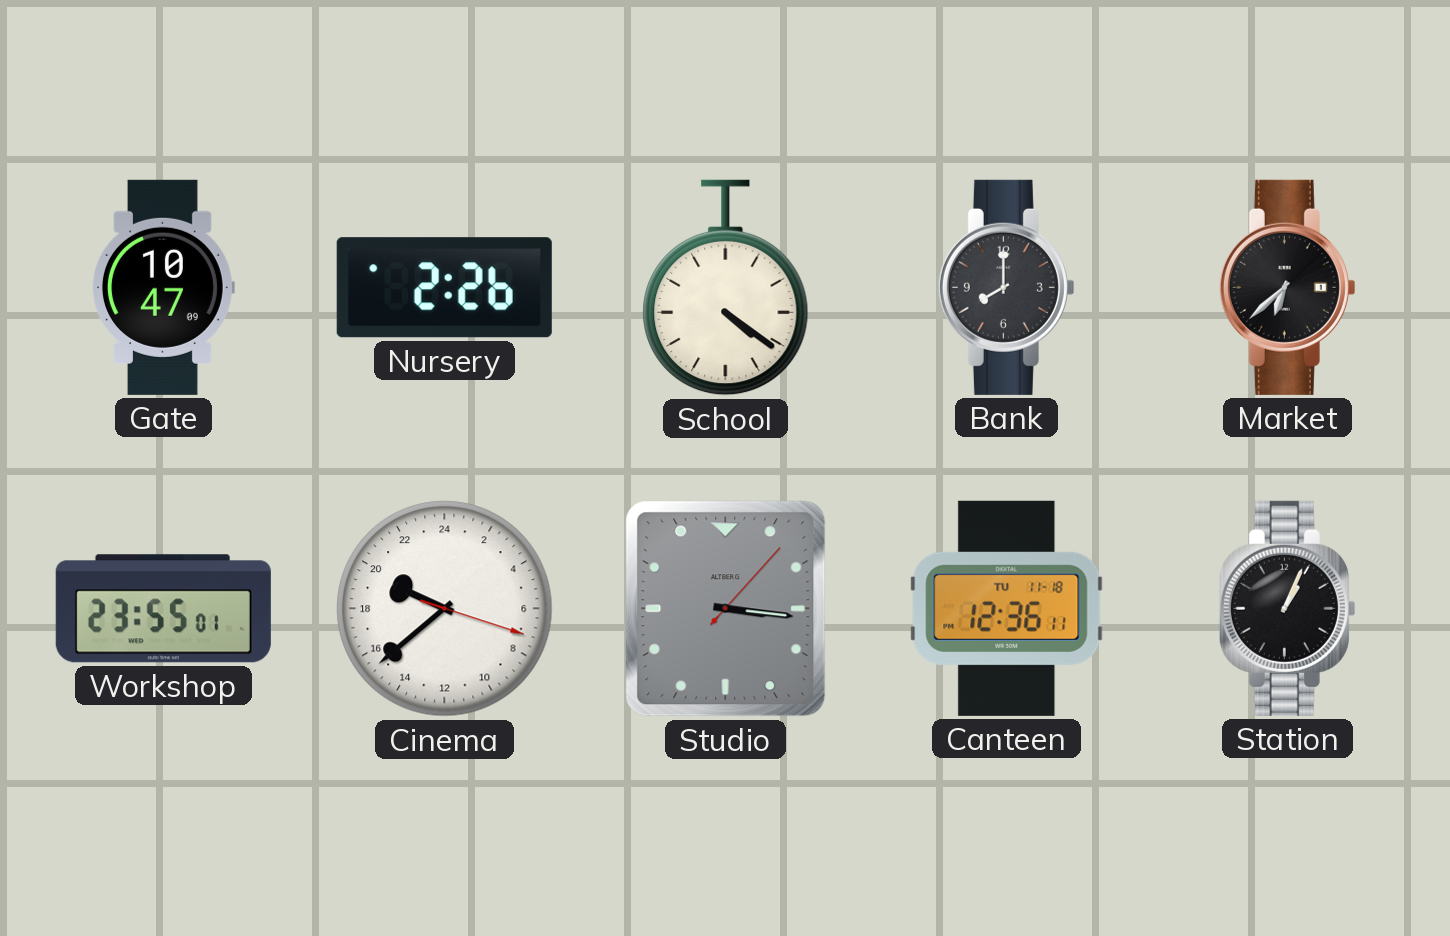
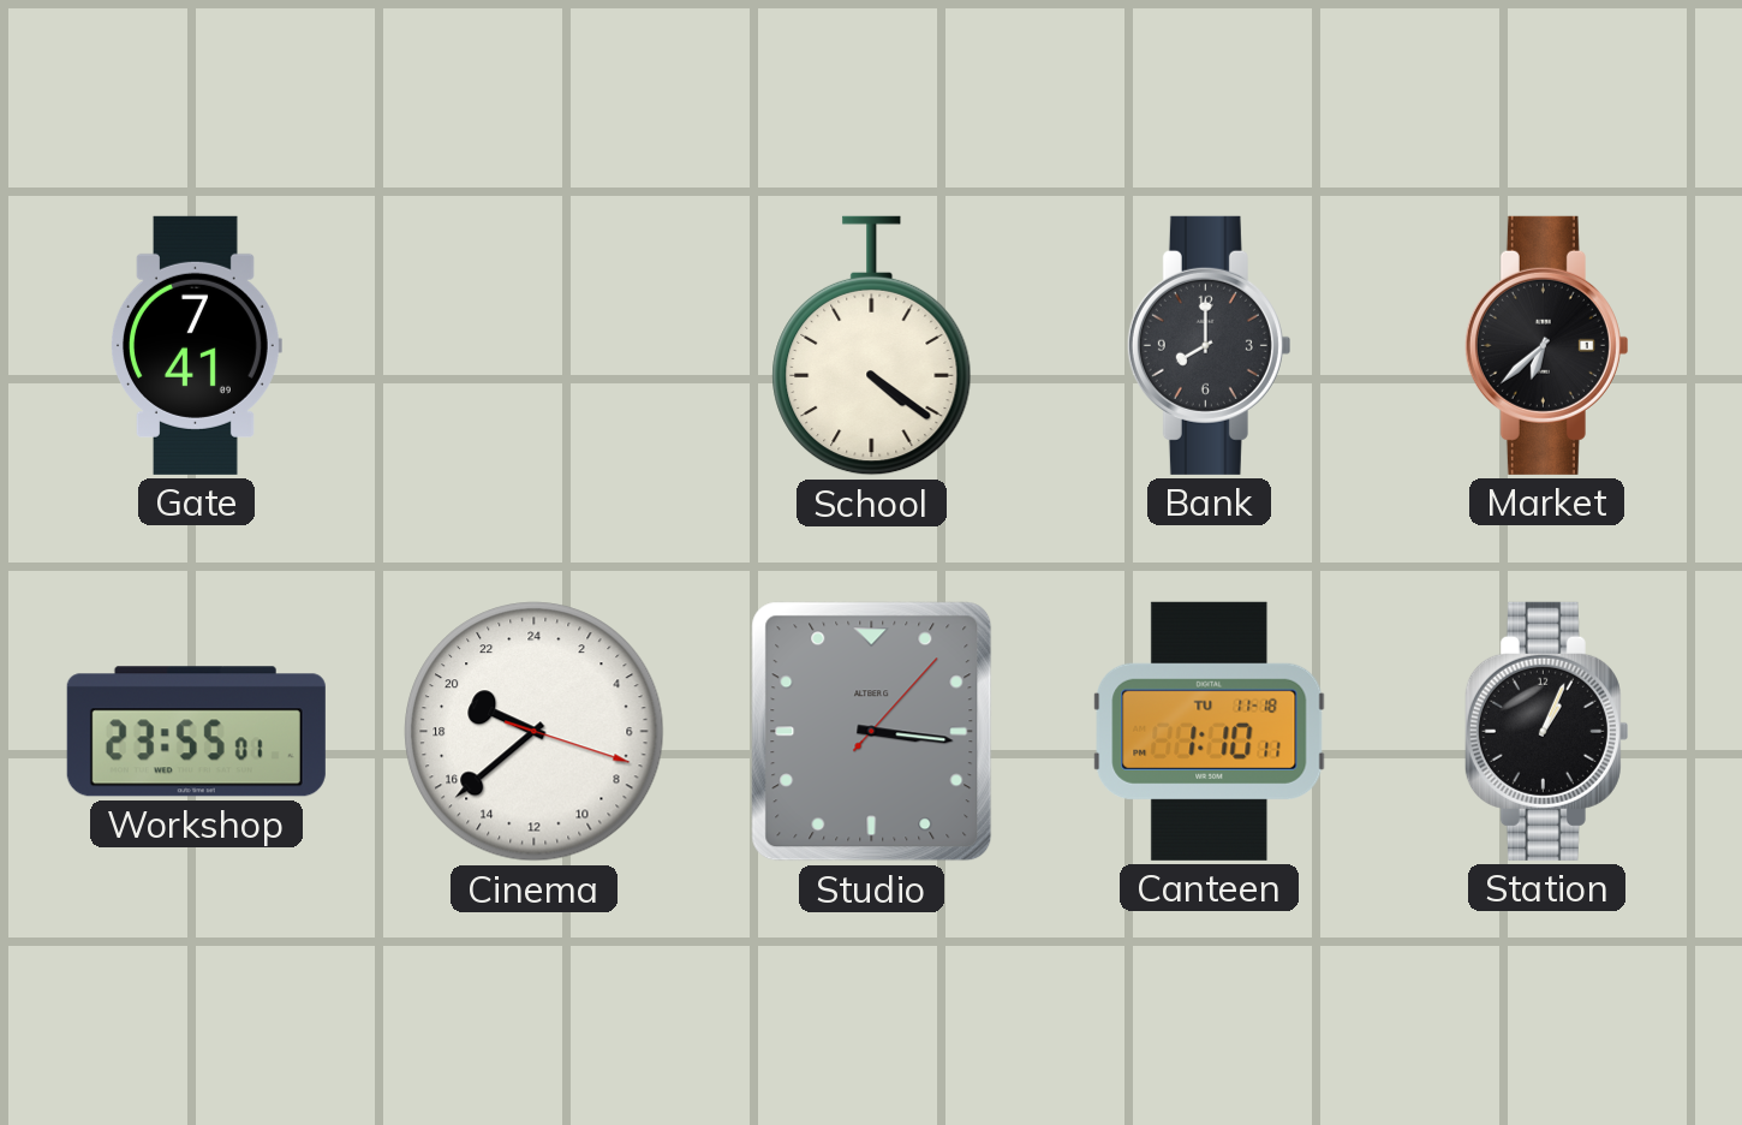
Gate: 10:47 -> 7:41 (196, 345)
Nursery: 2:26 -> none (444, 288)
Canteen: 12:36 -> 1:10 (1210, 731)
